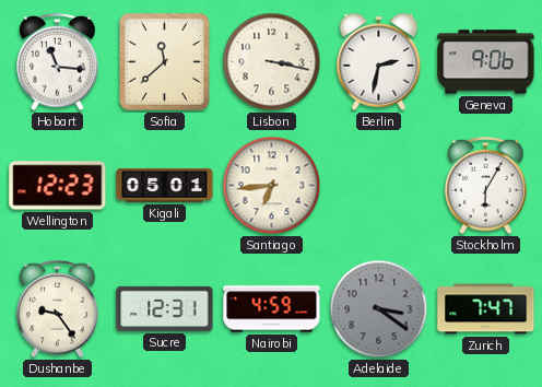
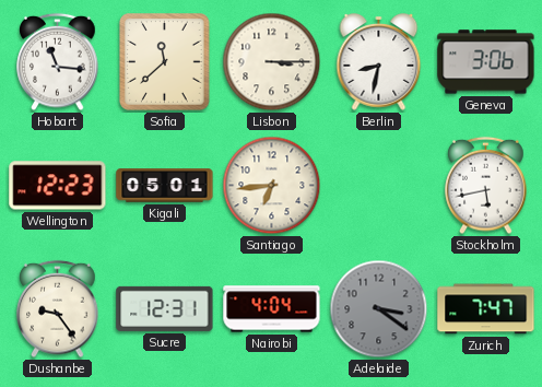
Lisbon: 3:17 -> 3:15 (272, 62)
Berlin: 2:32 -> 8:32 (379, 62)
Geneva: 9:06 -> 3:06 (486, 62)
Stockholm: 6:05 -> 5:43 (486, 186)
Nairobi: 4:59 -> 4:04 (272, 309)
